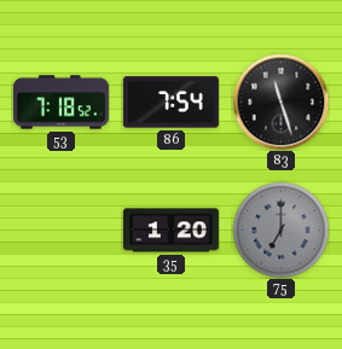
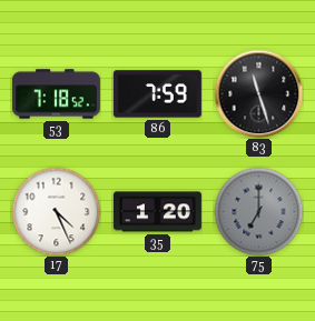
86: 7:54 -> 7:59 (157, 94)
17: none -> 4:26 (56, 211)
